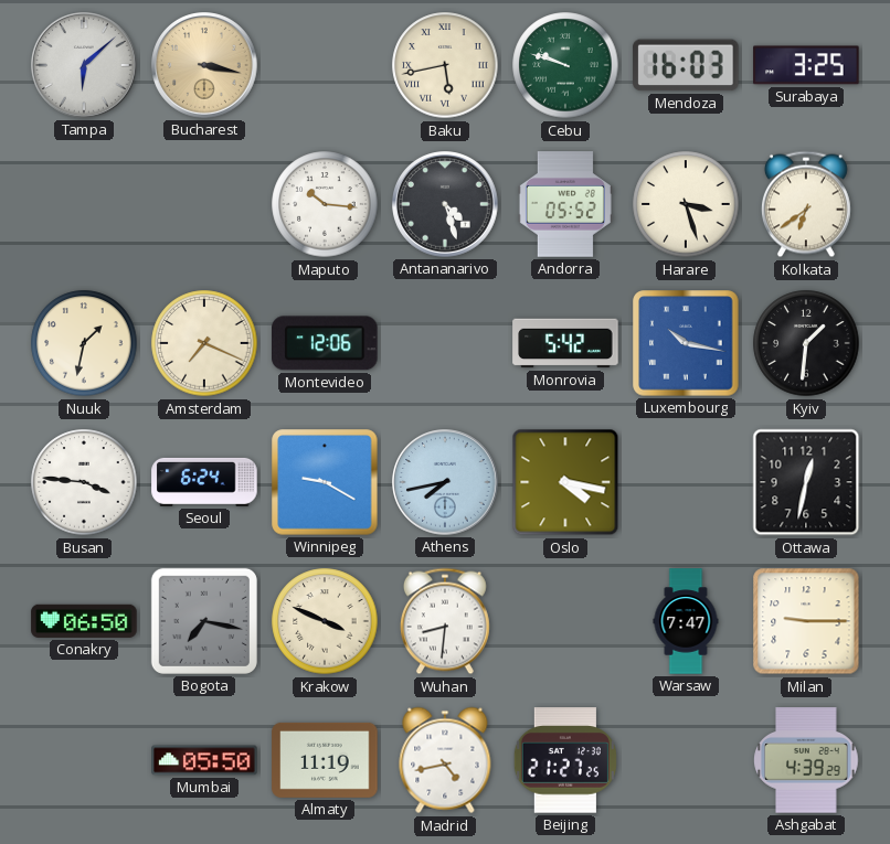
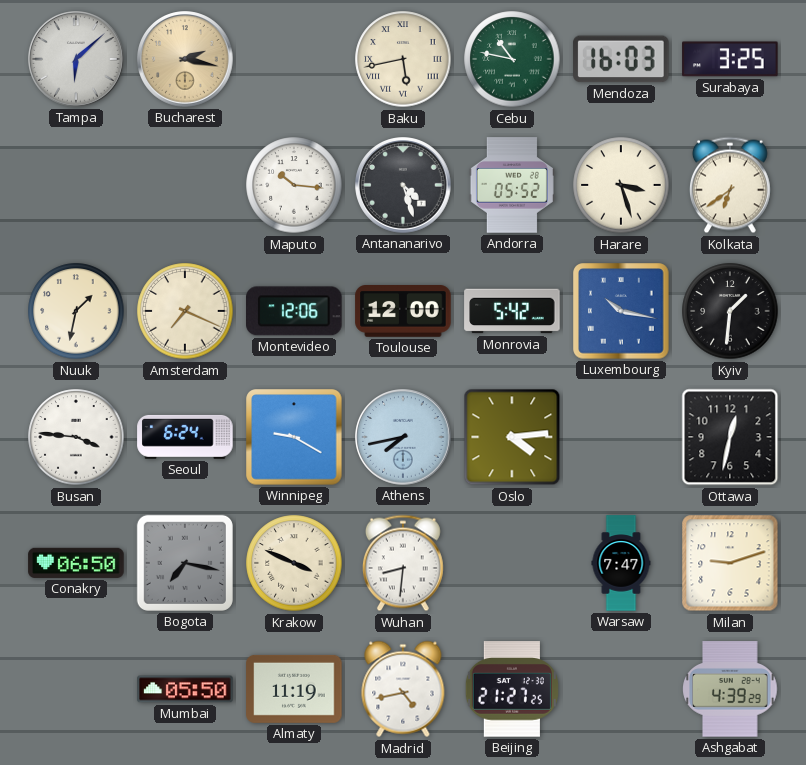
Bucharest: 3:17 -> 2:17 (185, 59)
Cebu: 9:48 -> 10:47 (512, 59)
Toulouse: none -> 12:00 (403, 311)
Oslo: 4:17 -> 4:14 (512, 437)
Milan: 9:15 -> 9:12 (730, 563)
